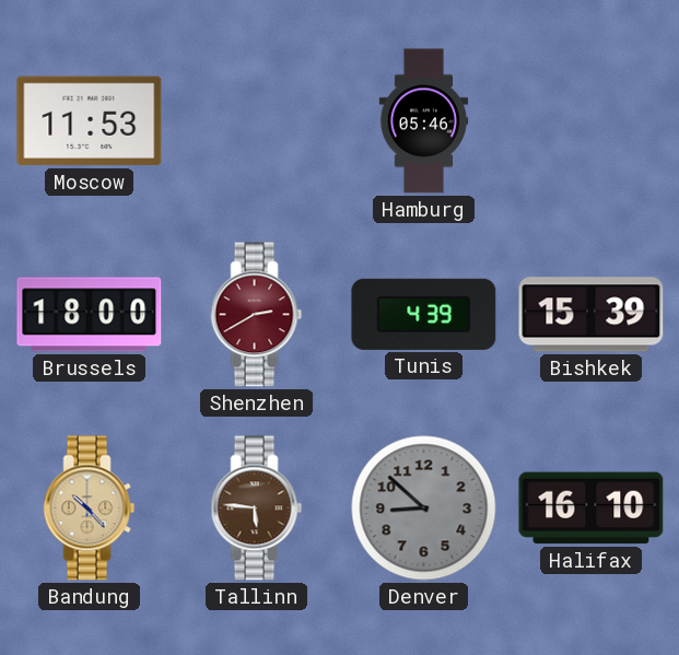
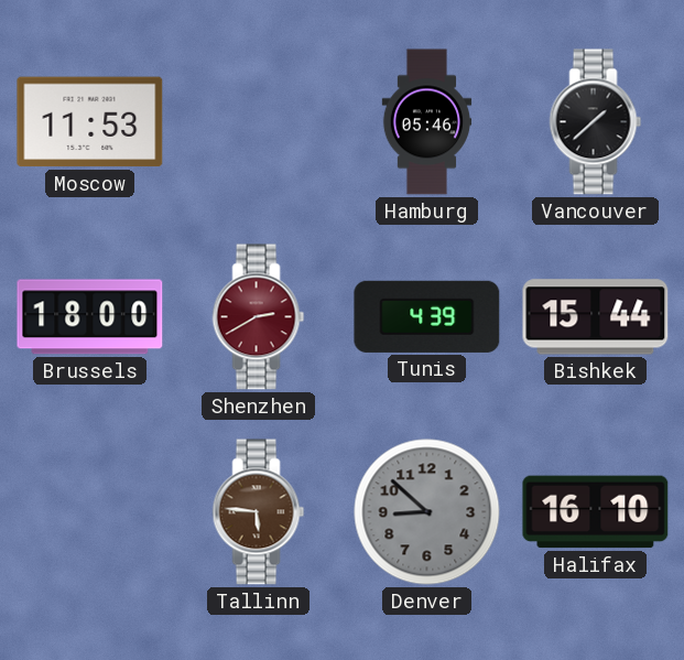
Vancouver: none -> 1:38 (596, 122)
Bishkek: 15:39 -> 15:44 (596, 317)
Bandung: 10:23 -> none (90, 508)
